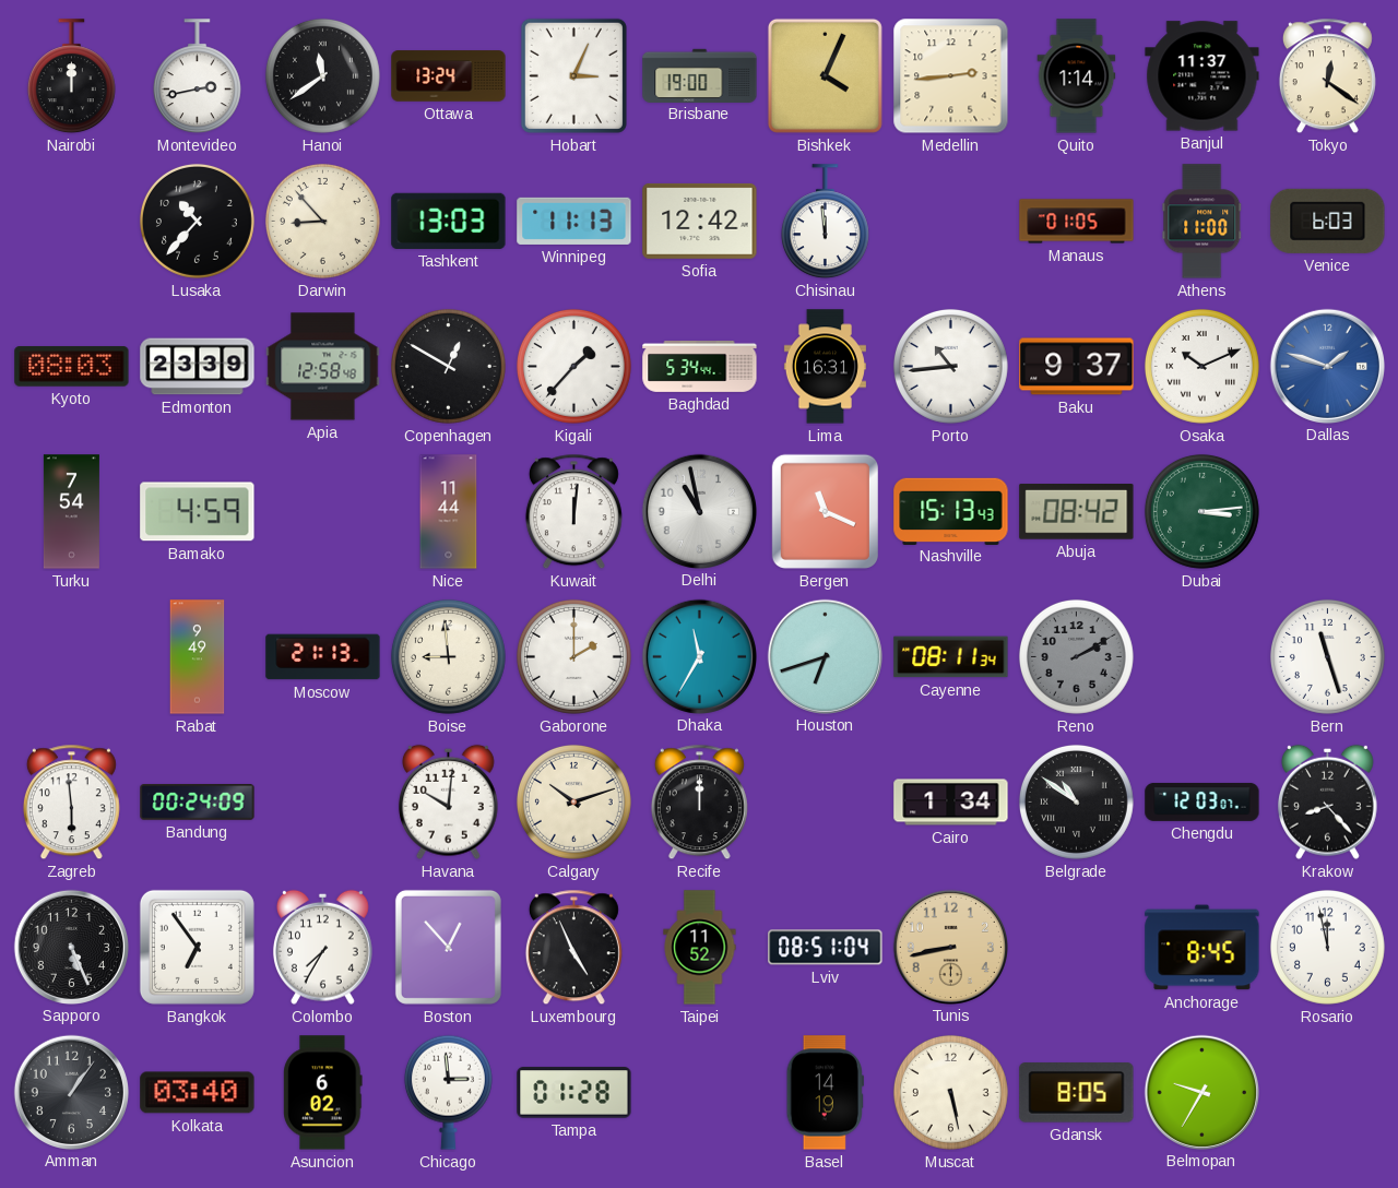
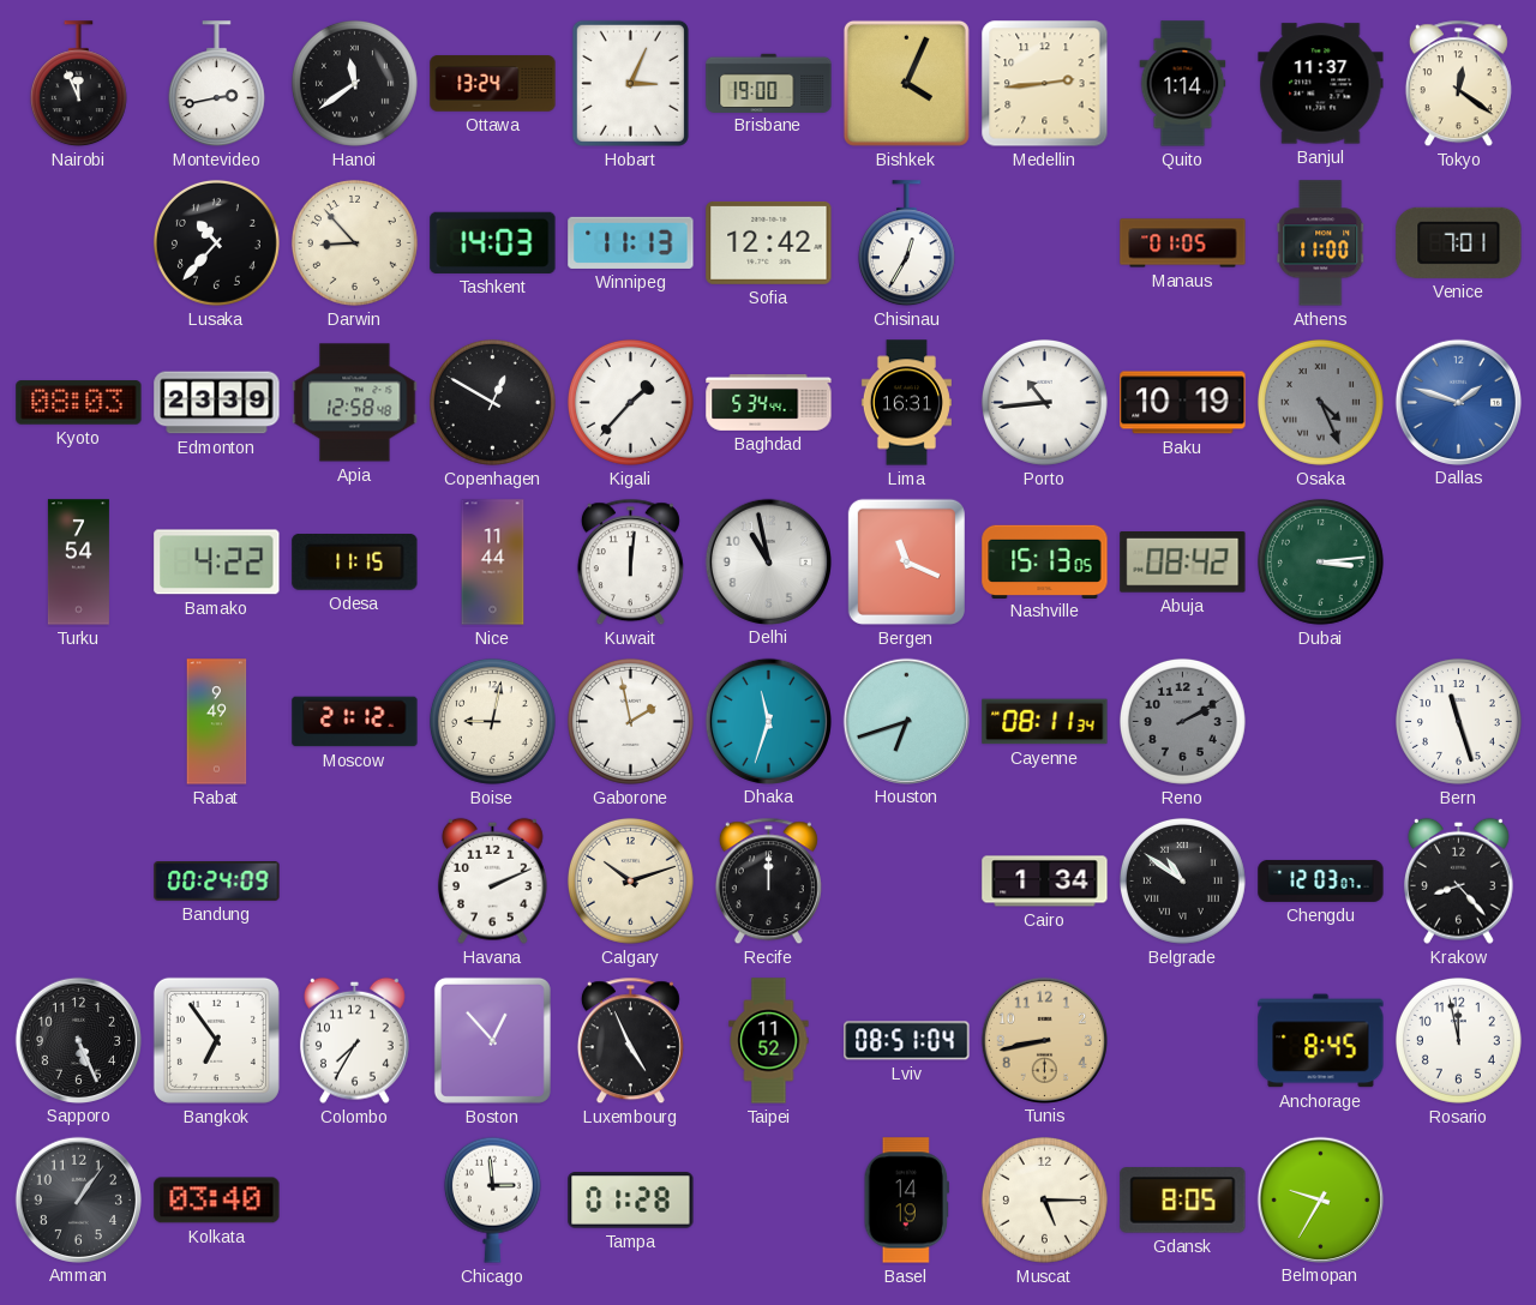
Nairobi: 12:00 -> 11:56 (78, 84)
Tashkent: 13:03 -> 14:03 (493, 242)
Chisinau: 11:59 -> 12:35 (906, 243)
Venice: 6:03 -> 7:01 (1459, 242)
Baku: 9:37 -> 10:19 (1183, 403)
Osaka: 10:11 -> 4:26 (1320, 402)
Osaka dial: white -> grey (1320, 402)
Bamako: 4:59 -> 4:22 (217, 563)
Odesa: none -> 11:15 (355, 563)
Nashville: 15:13:43 -> 15:13:05 (1045, 561)
Moscow: 21:13 -> 21:12 (355, 722)
Boise: 8:59 -> 9:02 (492, 721)
Gaborone: 2:00 -> 1:58 (630, 721)
Dhaka: 11:35 -> 11:33 (768, 721)
Zagreb: 5:59 -> none (71, 803)
Havana: 10:01 -> 2:11 (492, 880)
Asuncion: 6:02 -> none (323, 1093)
Muscat: 5:28 -> 5:15 (1044, 1199)
